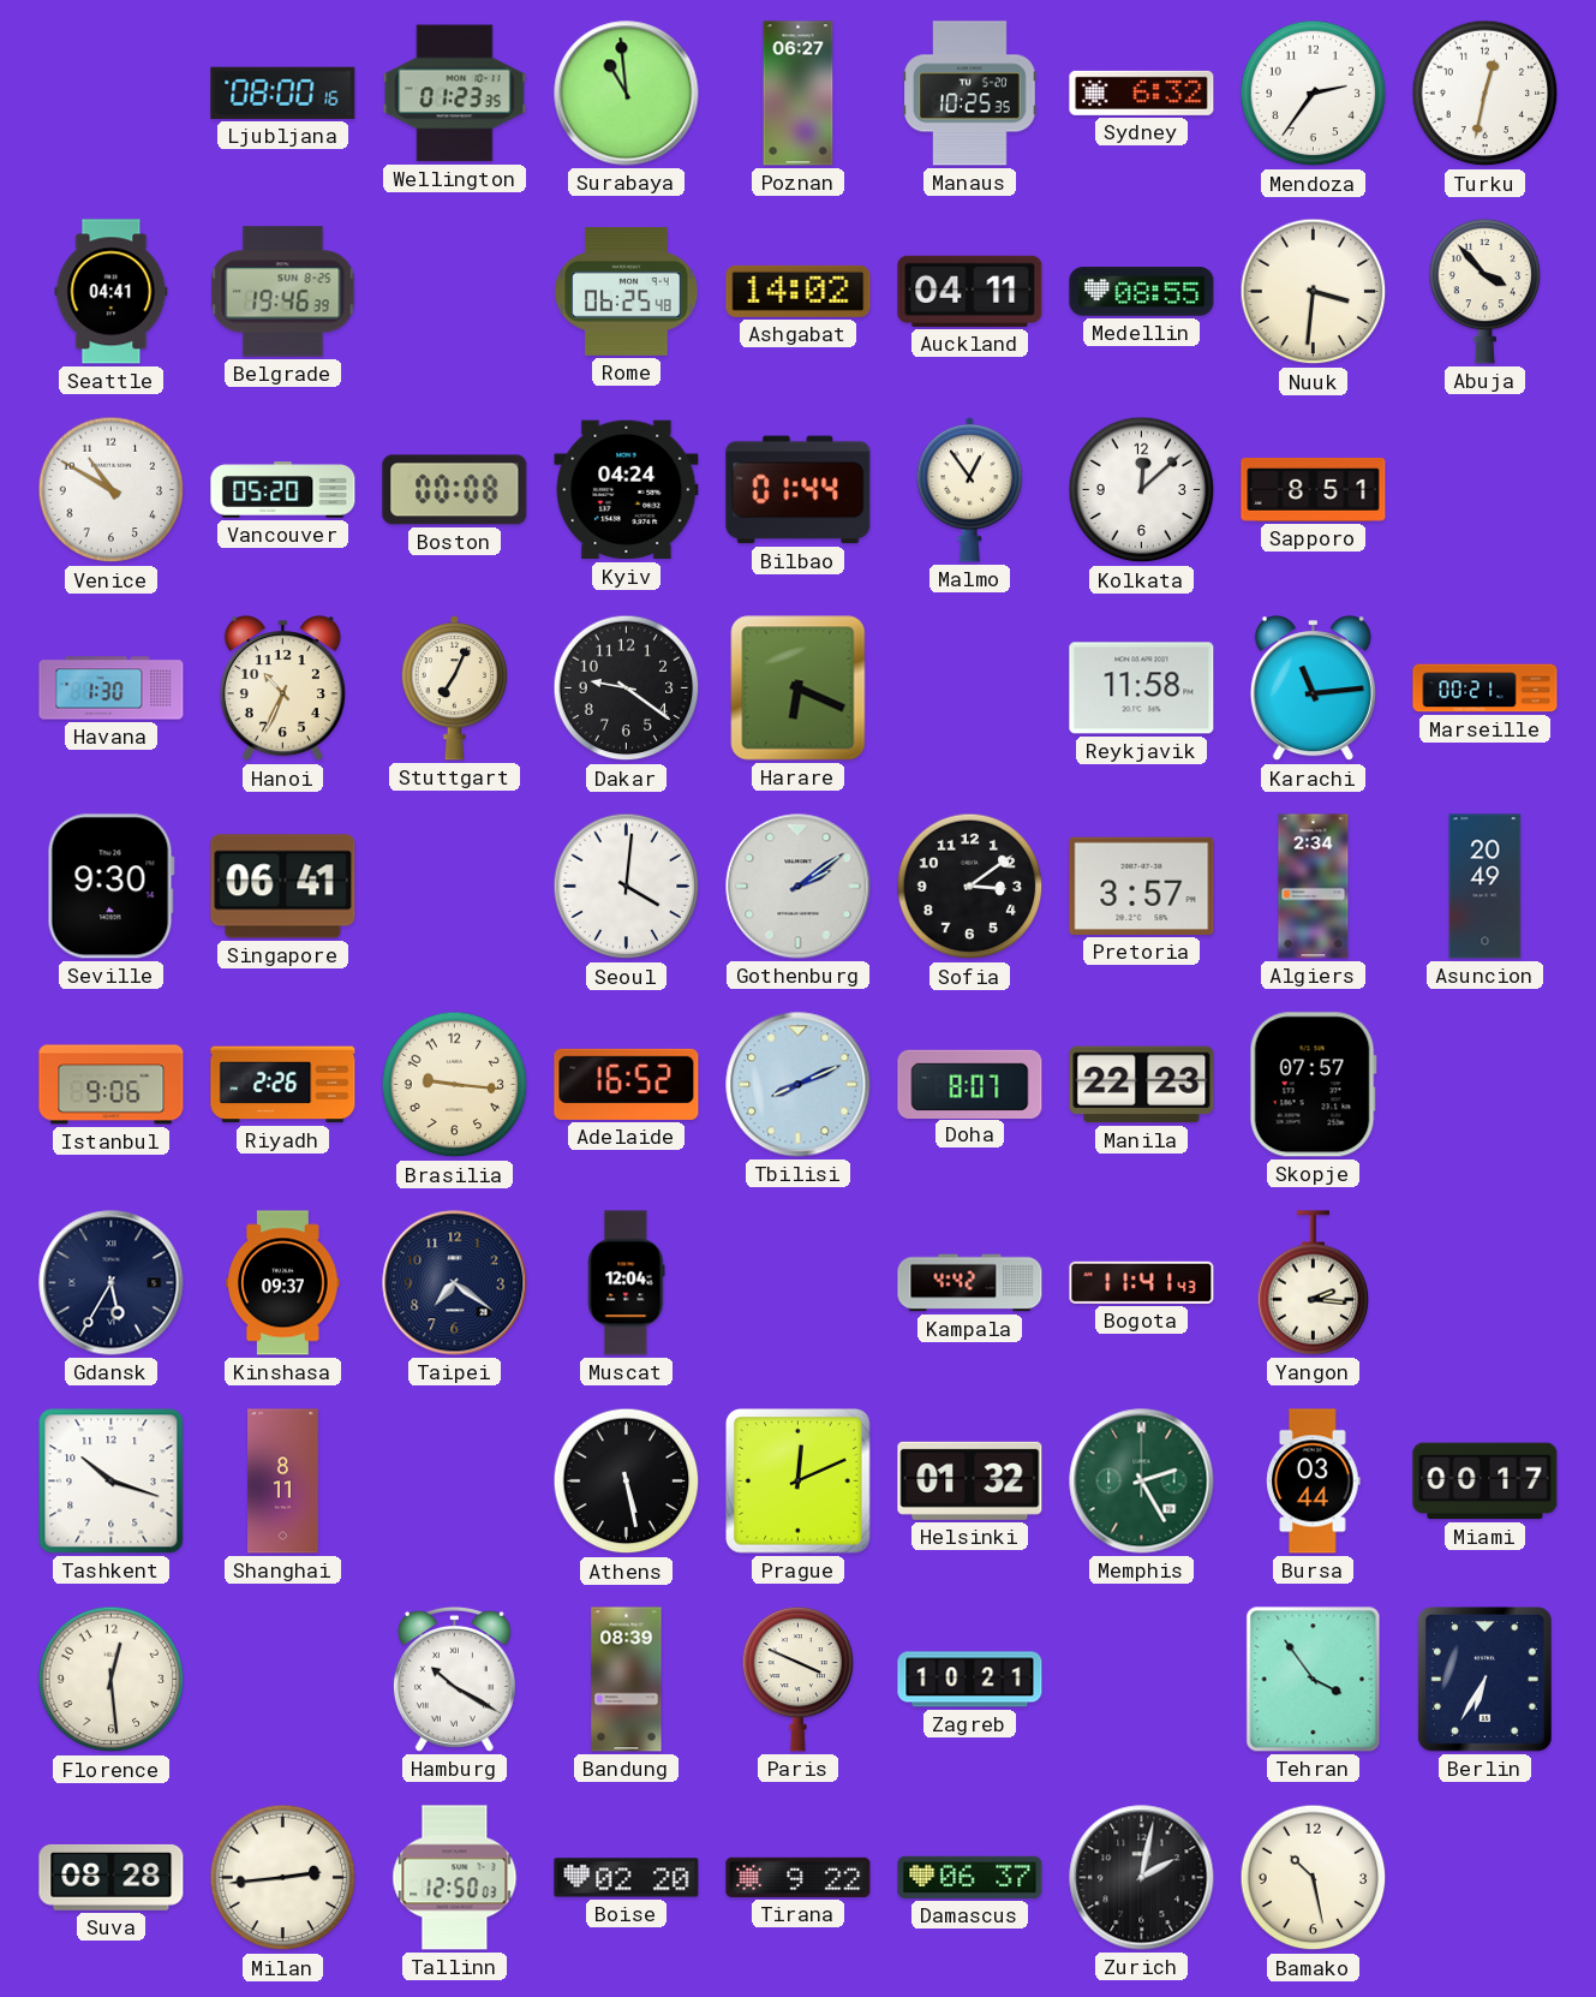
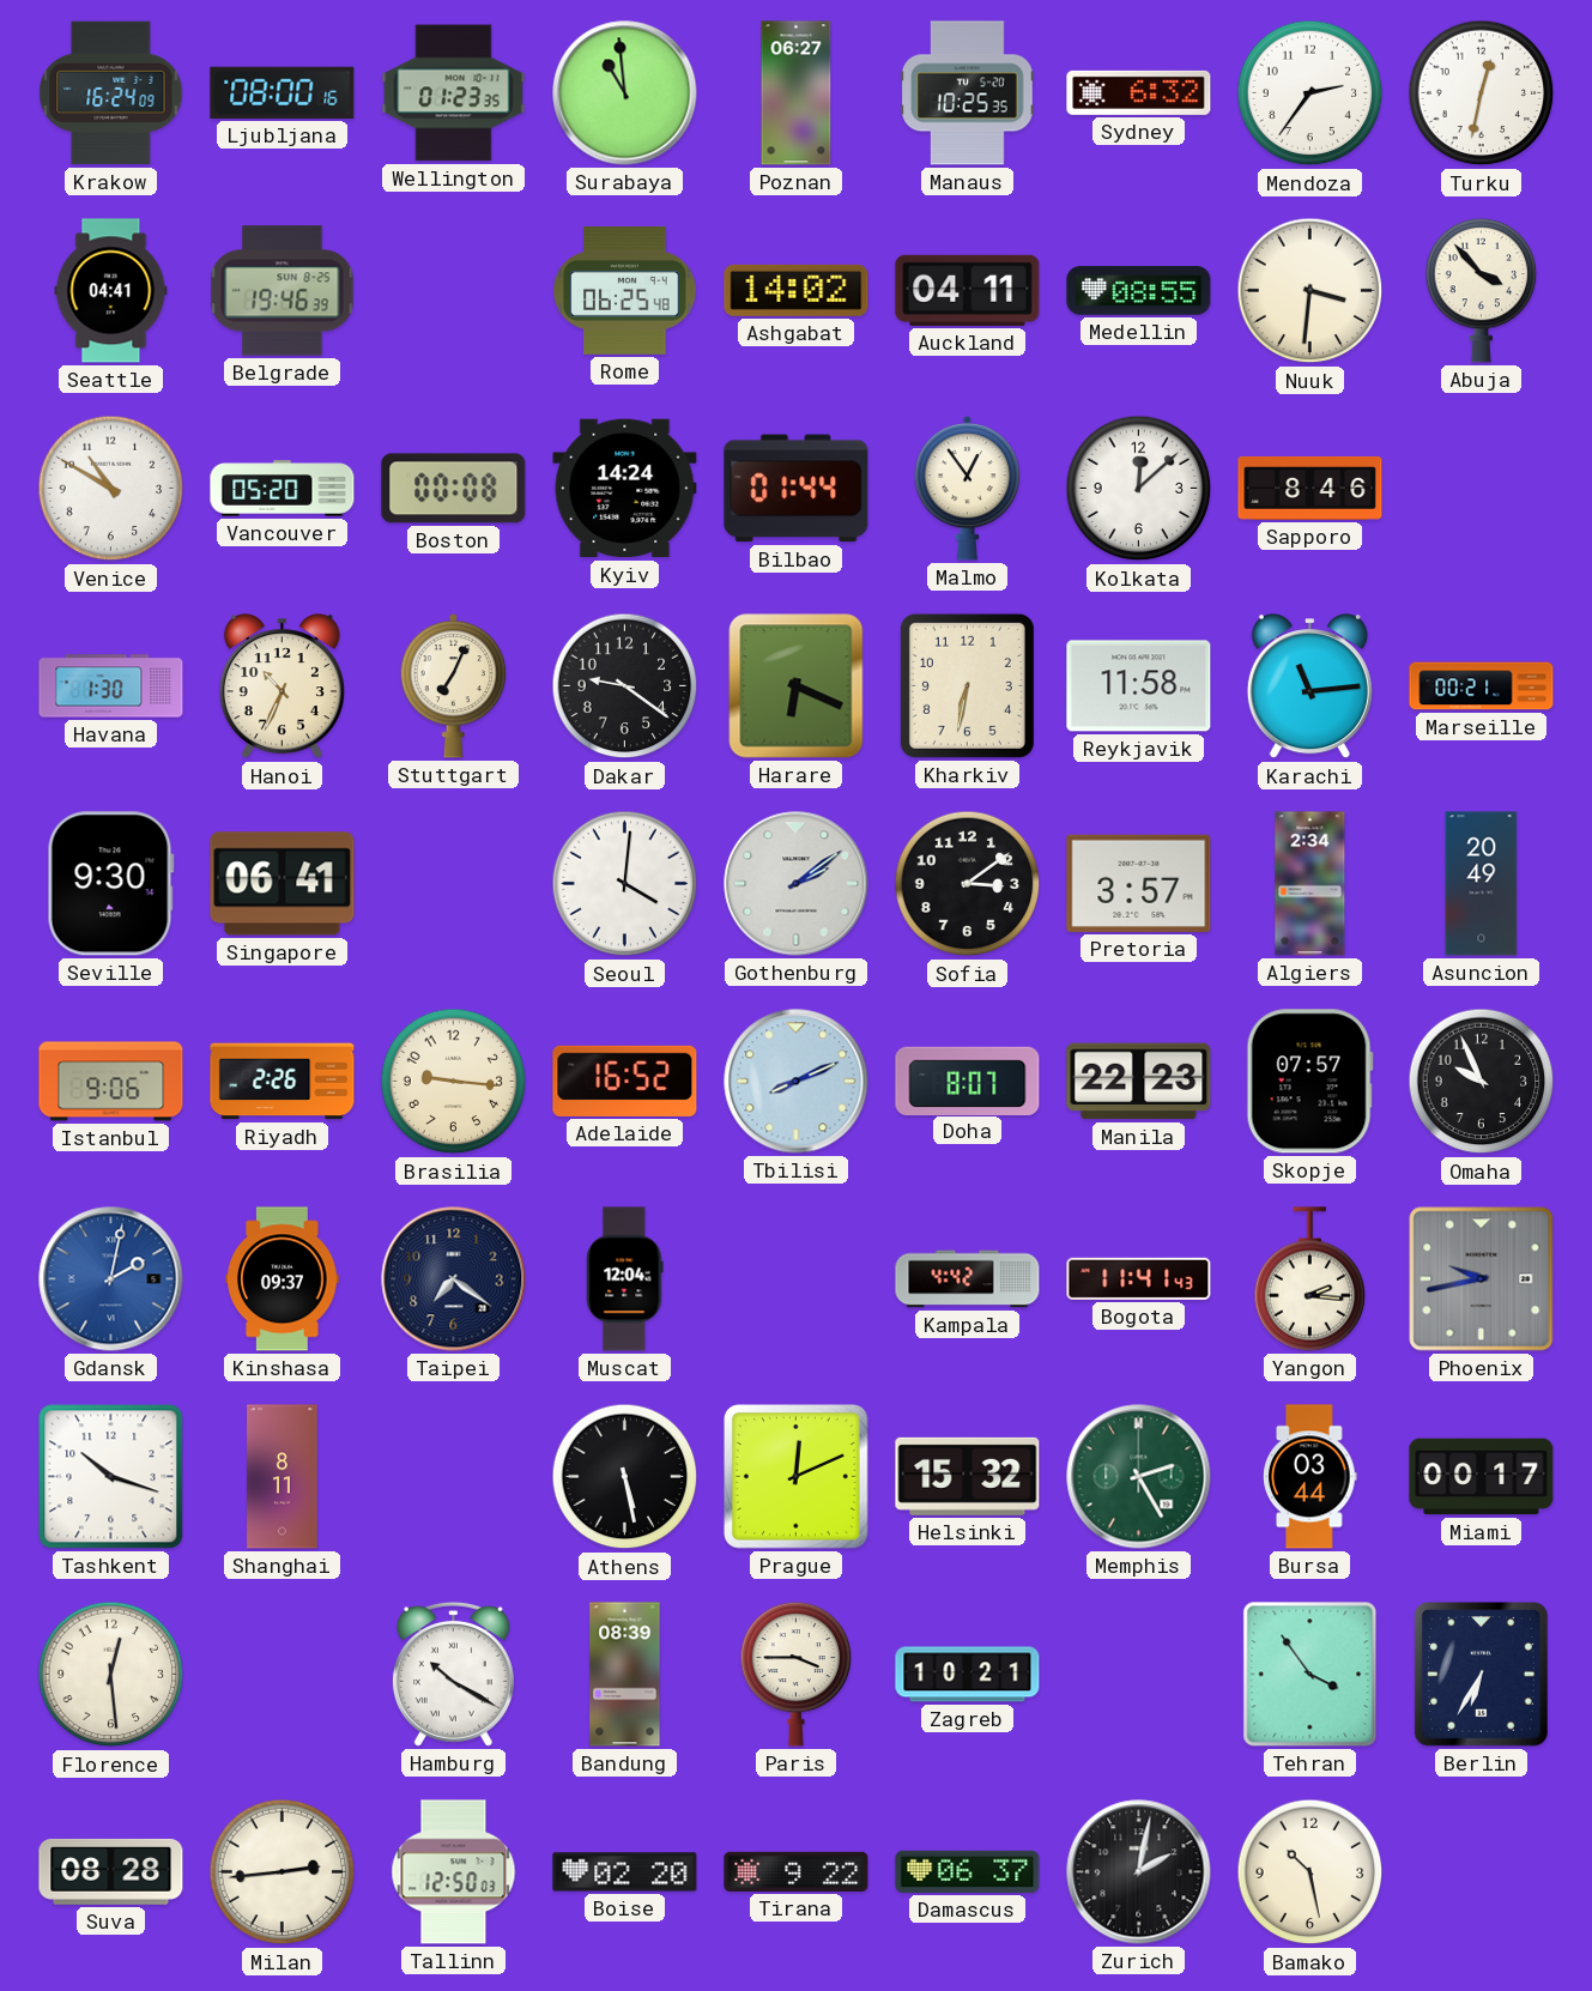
Krakow: none -> 16:24 (111, 93)
Kyiv: 04:24 -> 14:24 (625, 489)
Sapporo: 8:51 -> 8:46 (1310, 489)
Kharkiv: none -> 6:32 (967, 685)
Omaha: none -> 9:56 (1482, 1082)
Gdansk: 5:35 -> 2:02 (111, 1279)
Gdansk dial: navy -> blue (111, 1279)
Phoenix: none -> 9:43 (1482, 1279)
Helsinki: 01:32 -> 15:32 (968, 1476)
Paris: 3:49 -> 3:45 (797, 1674)
